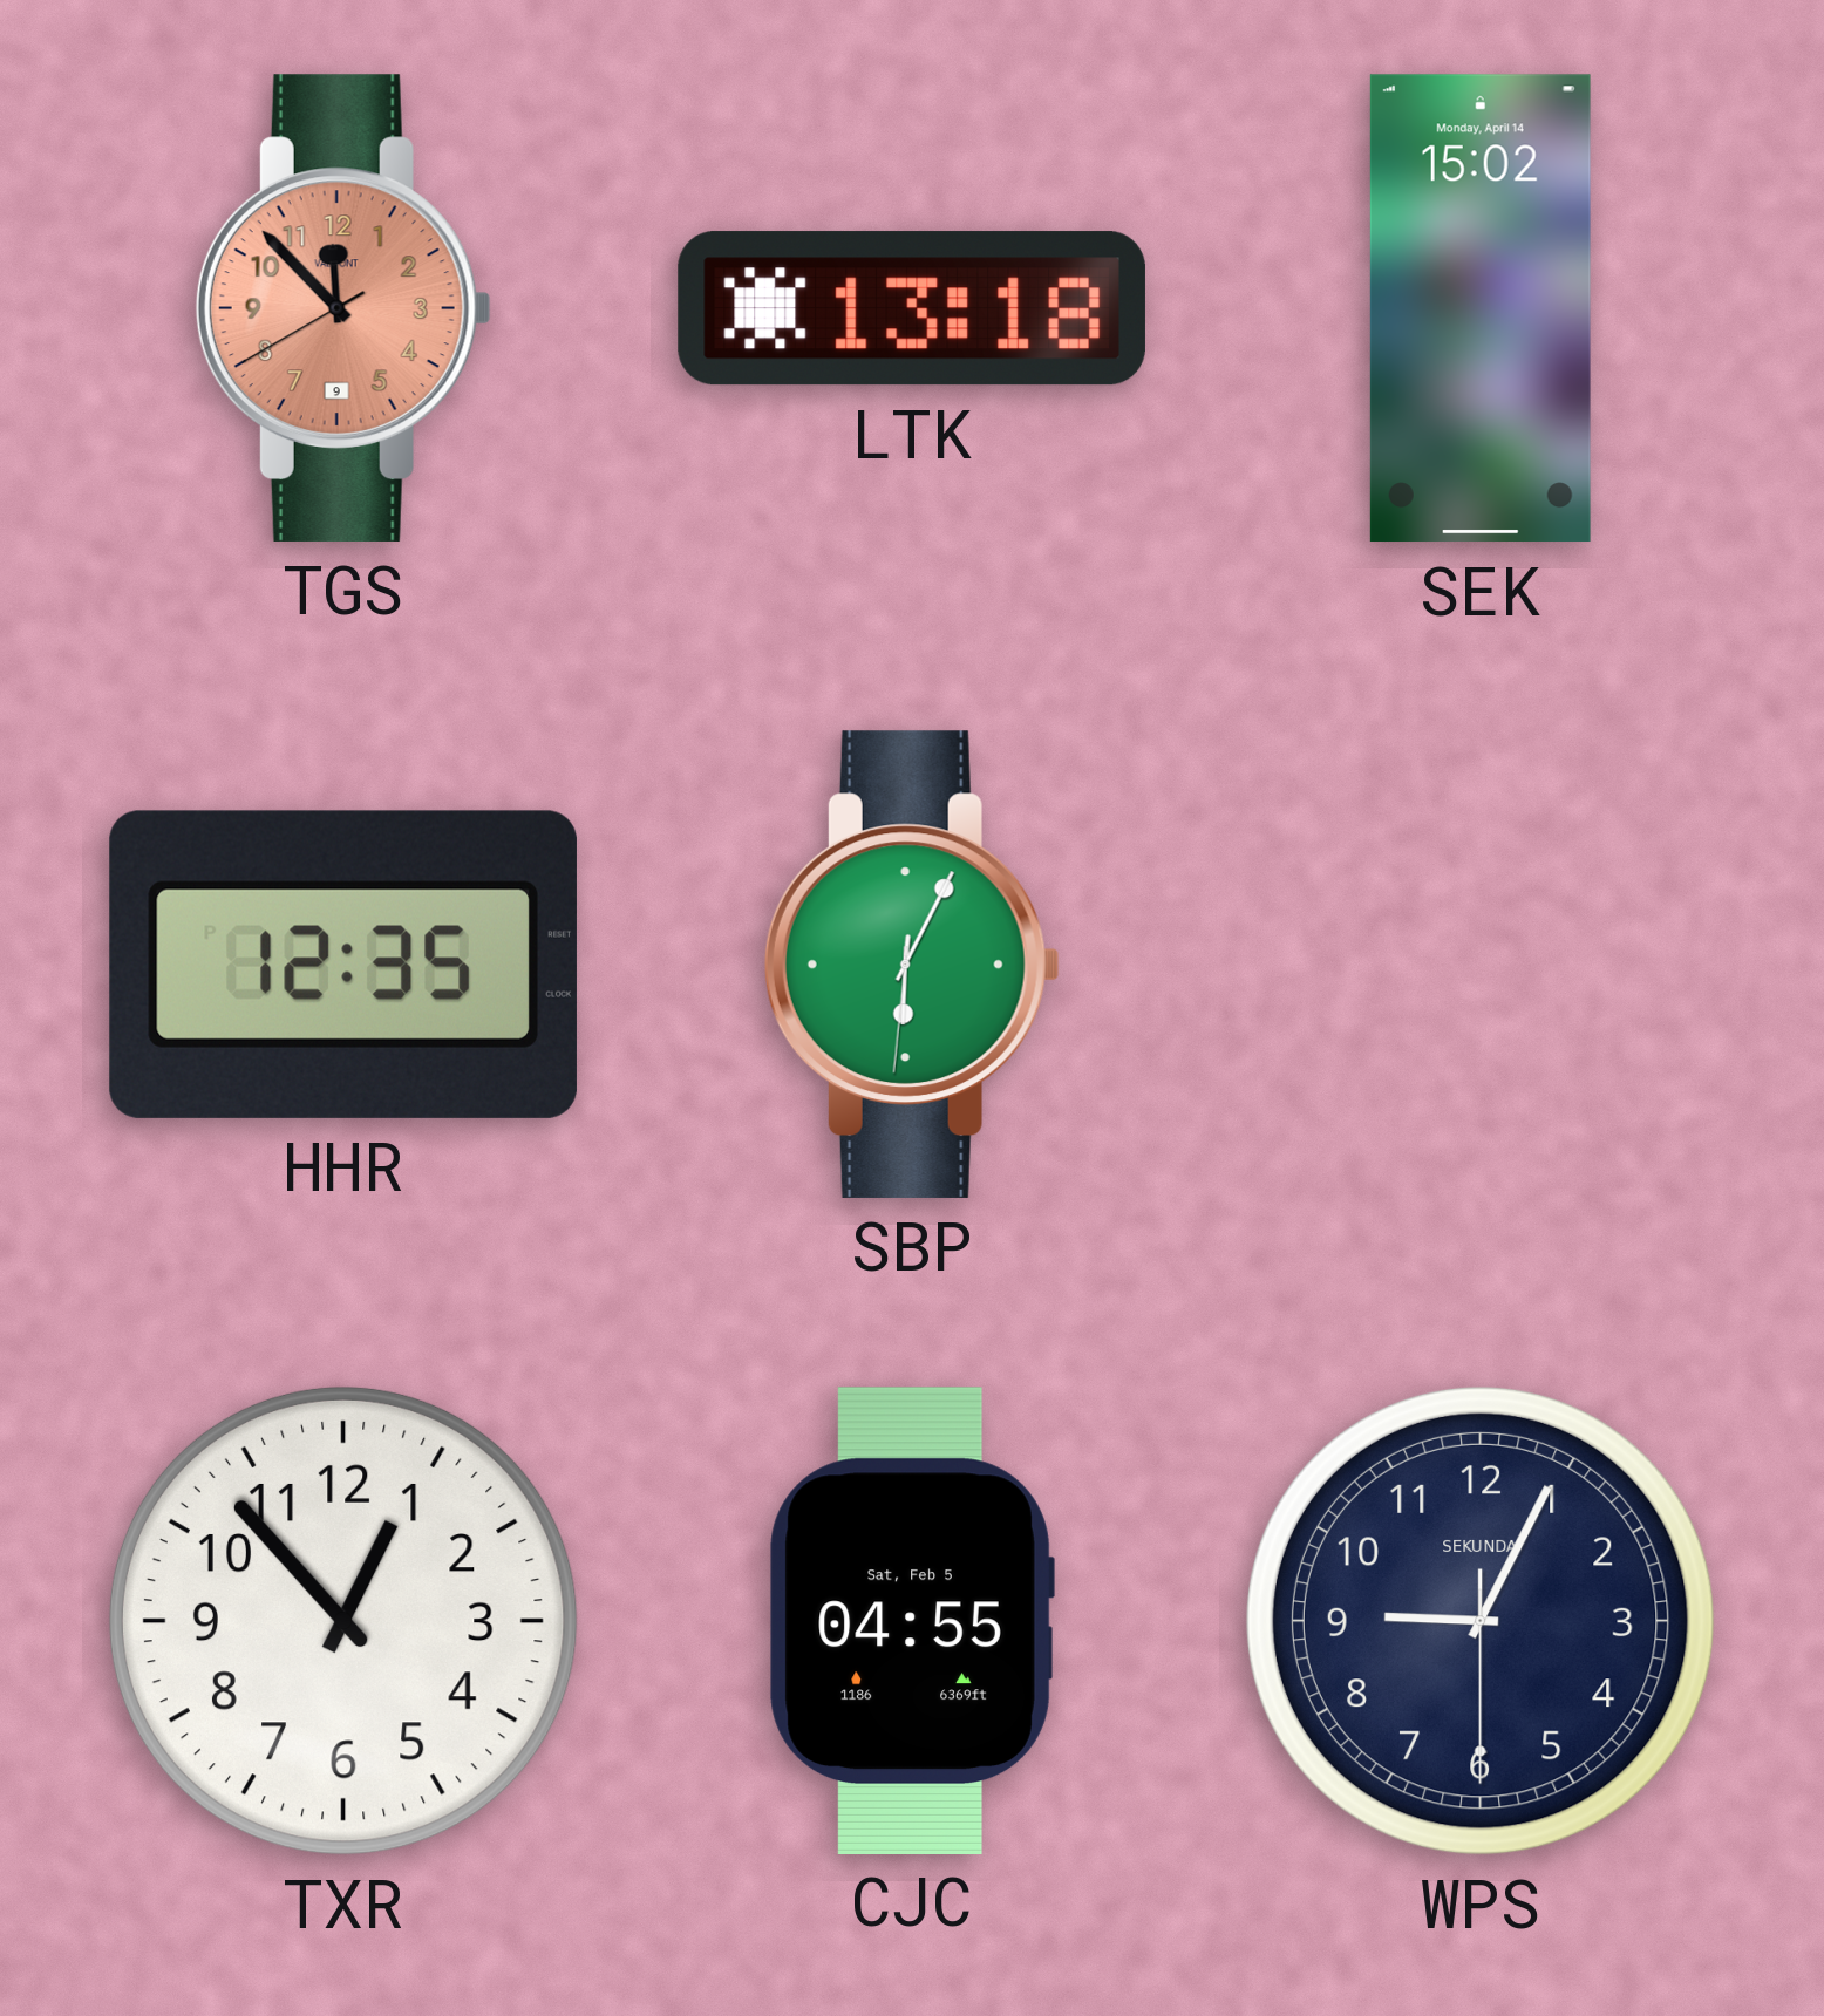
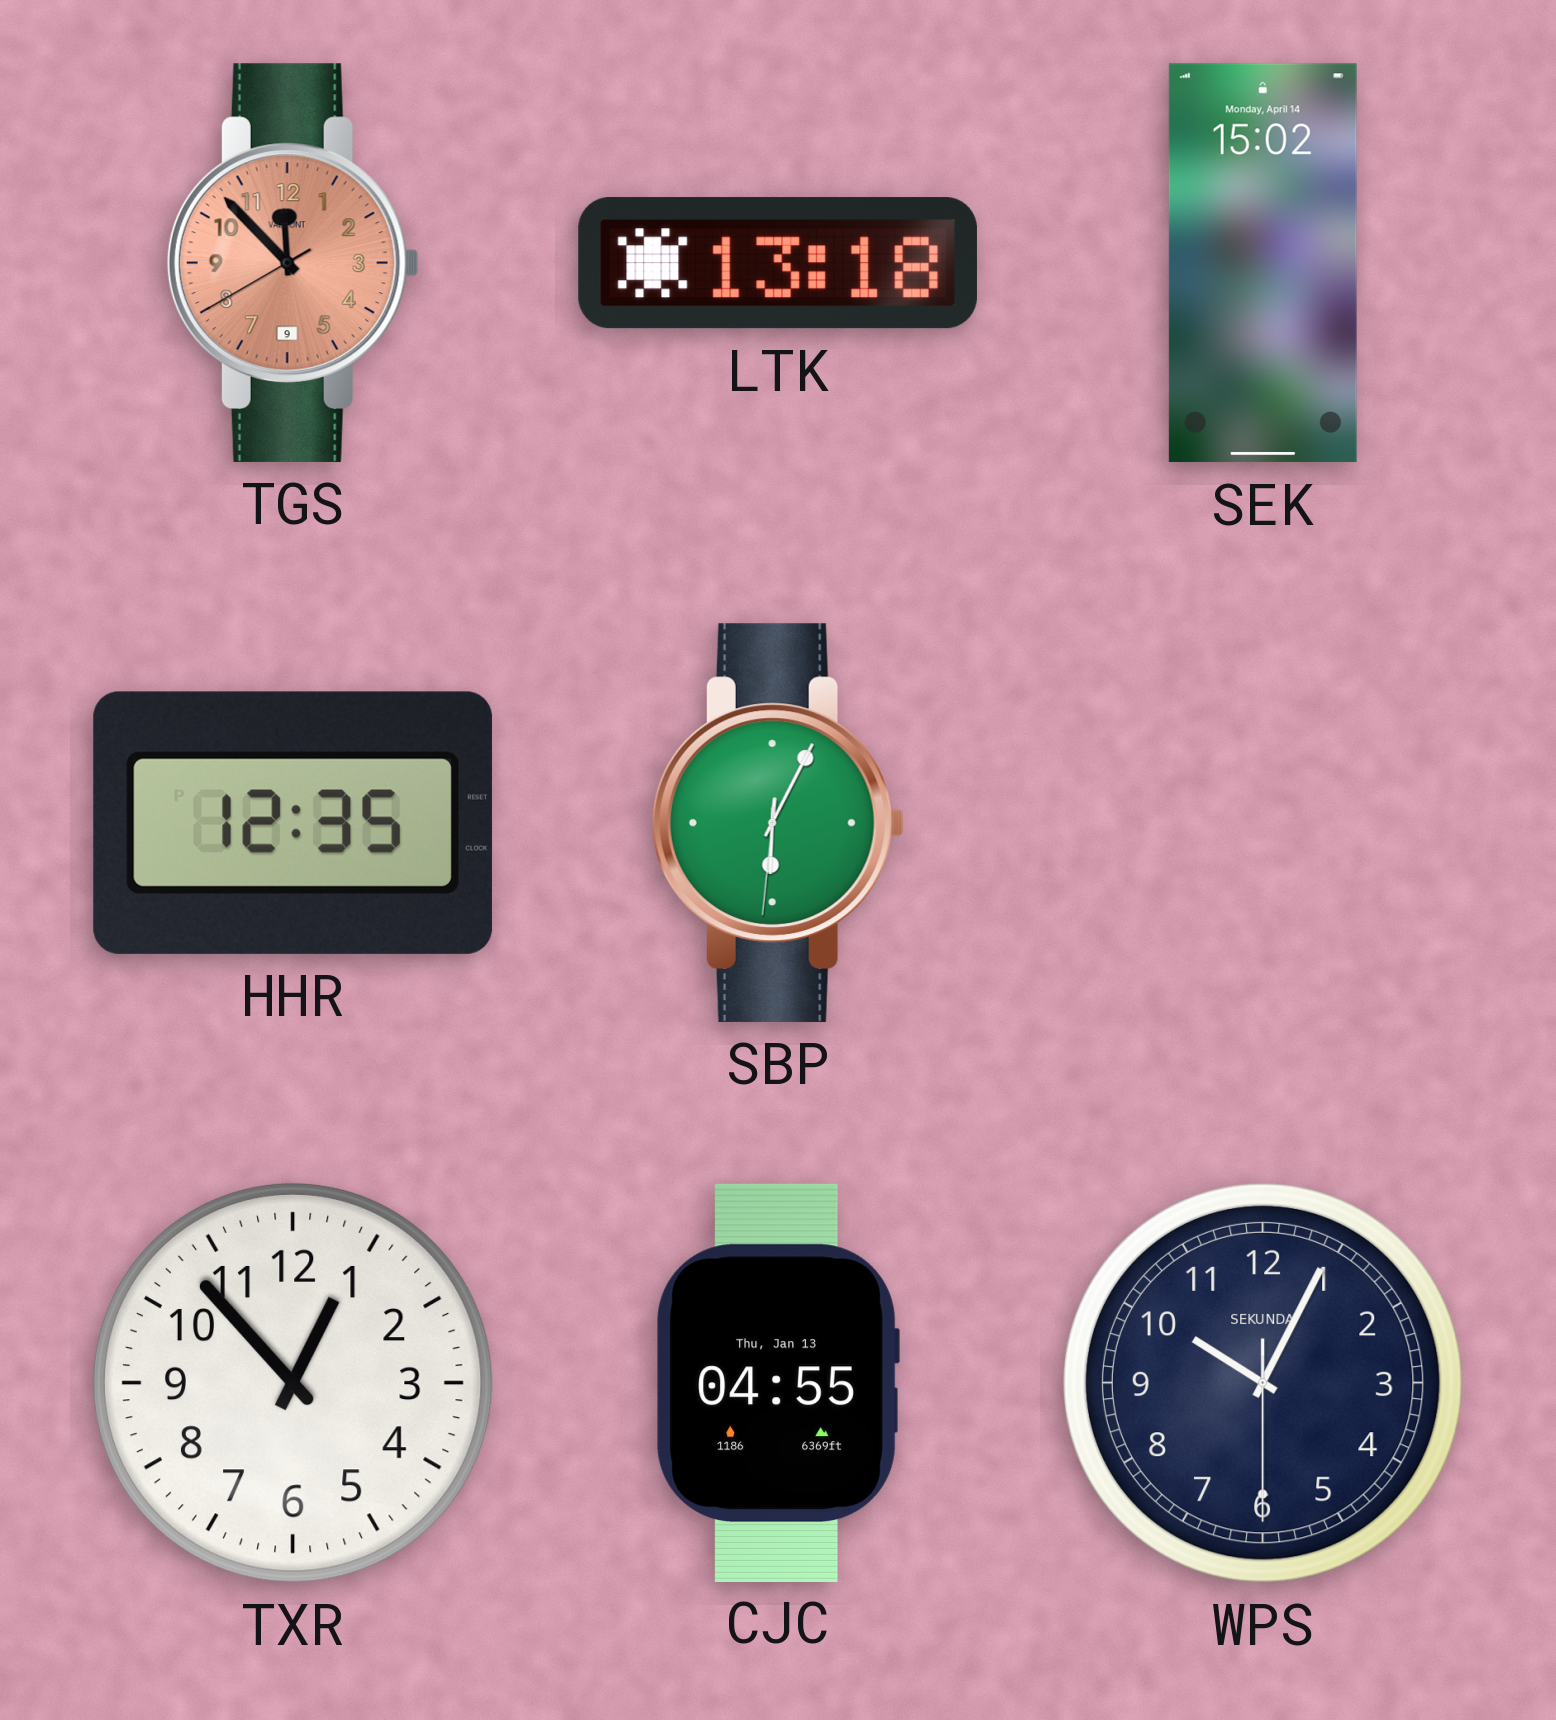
CJC date: Sat, Feb 5 -> Thu, Jan 13 (778, 1382)
WPS: 9:04 -> 10:04 (1263, 1383)
